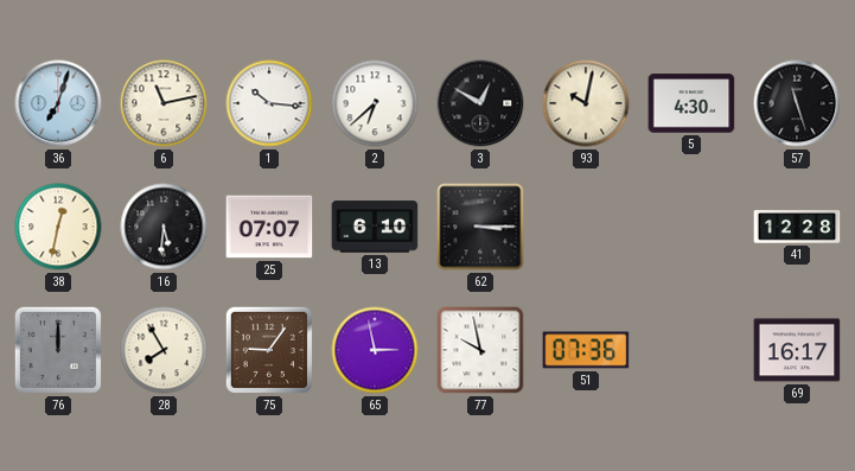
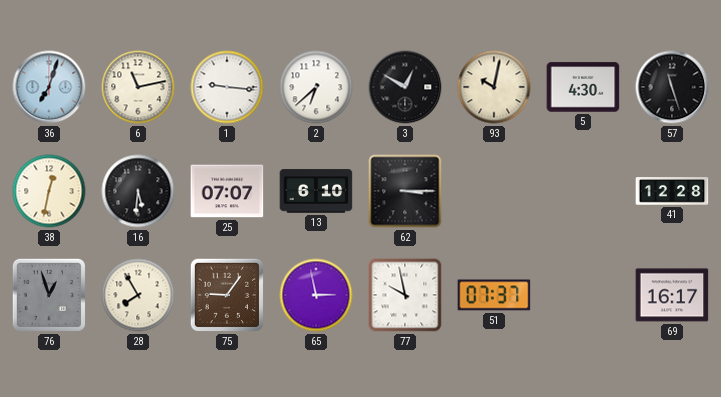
1: 10:16 -> 9:16 (227, 87)
76: 12:00 -> 12:57 (49, 295)
51: 07:36 -> 07:37 (494, 295)
